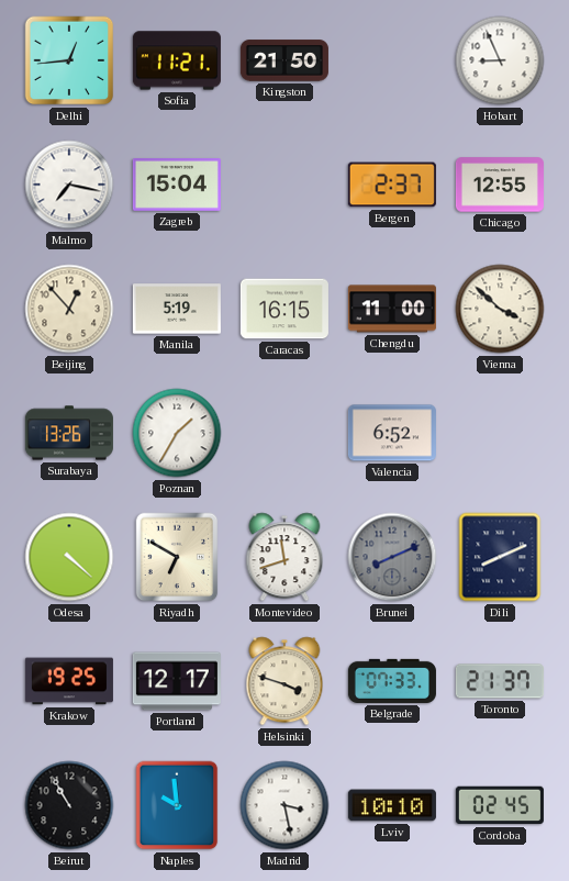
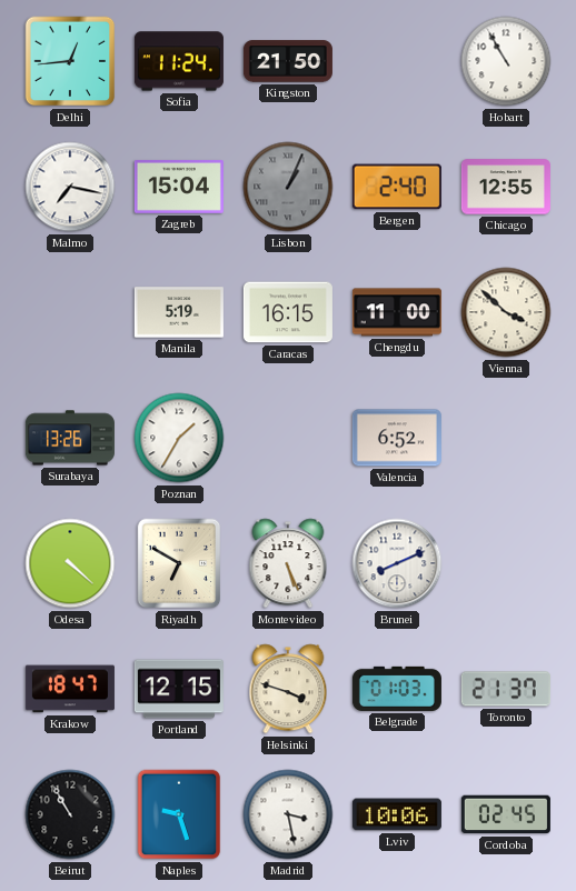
Sofia: 11:21 -> 11:24 (179, 61)
Hobart: 8:56 -> 10:55 (506, 61)
Lisbon: none -> 1:04 (288, 187)
Bergen: 2:37 -> 2:40 (397, 187)
Beijing: 12:53 -> none (69, 309)
Montevideo: 11:42 -> 5:26 (288, 563)
Brunei dial: grey -> white (397, 563)
Dili: 8:11 -> none (500, 557)
Krakow: 19:25 -> 18:47 (70, 689)
Portland: 12:17 -> 12:15 (179, 689)
Belgrade: 07:33 -> 01:03 (397, 689)
Naples: 9:59 -> 9:27 (179, 814)
Lviv: 10:10 -> 10:06 (397, 814)
